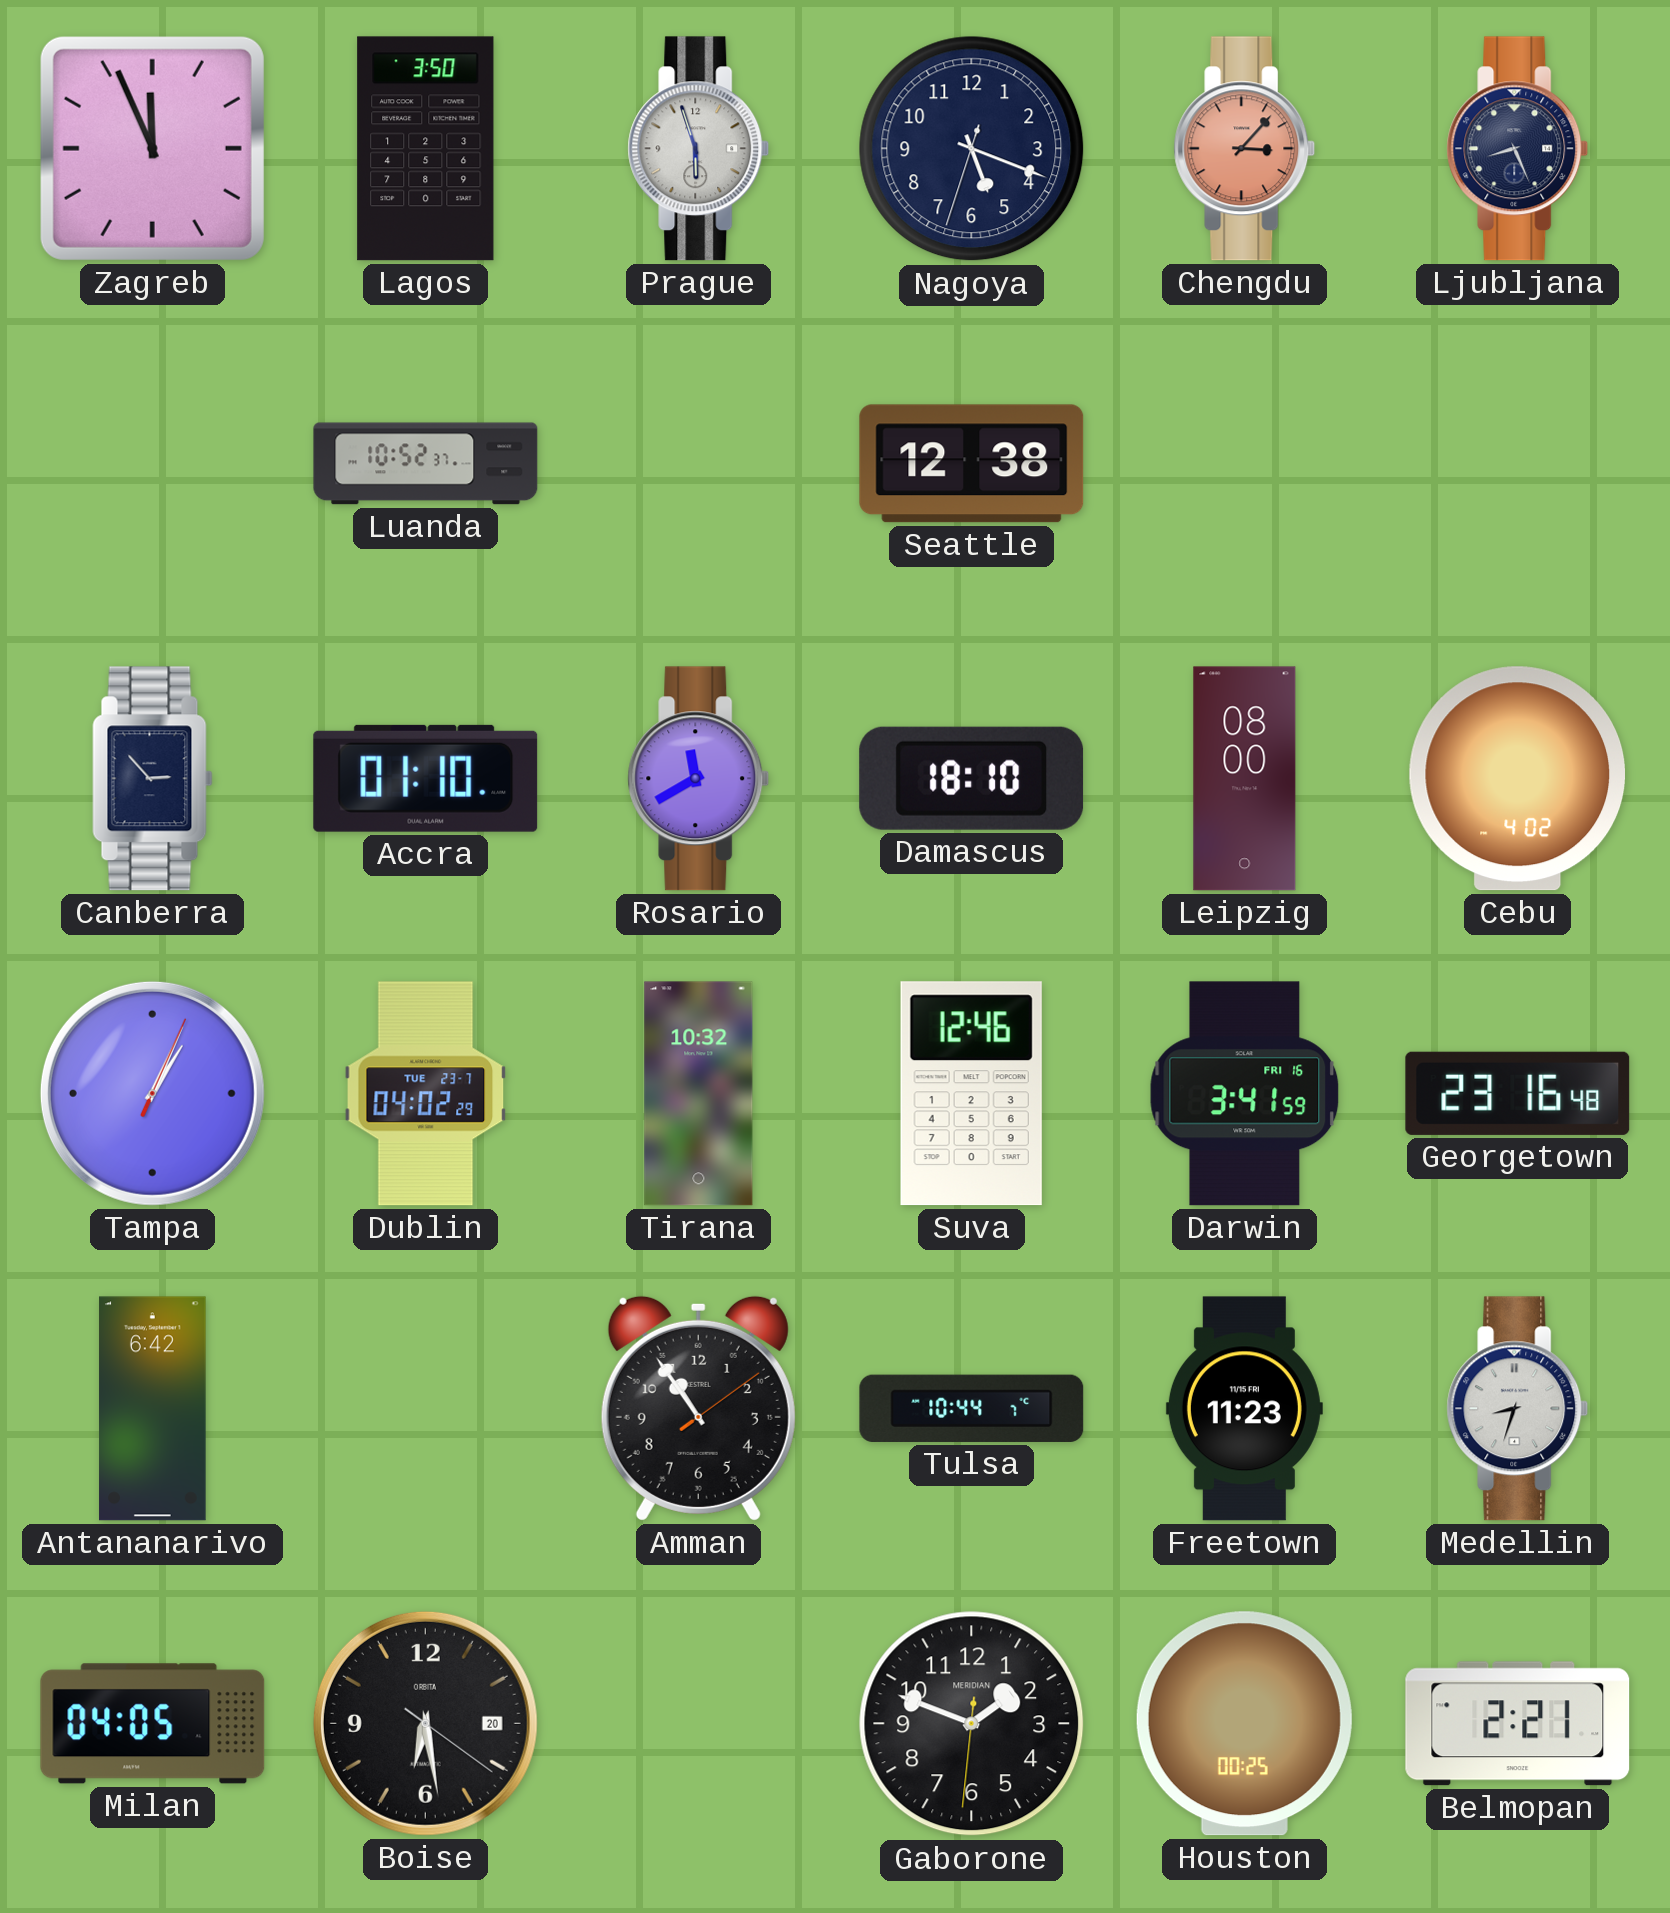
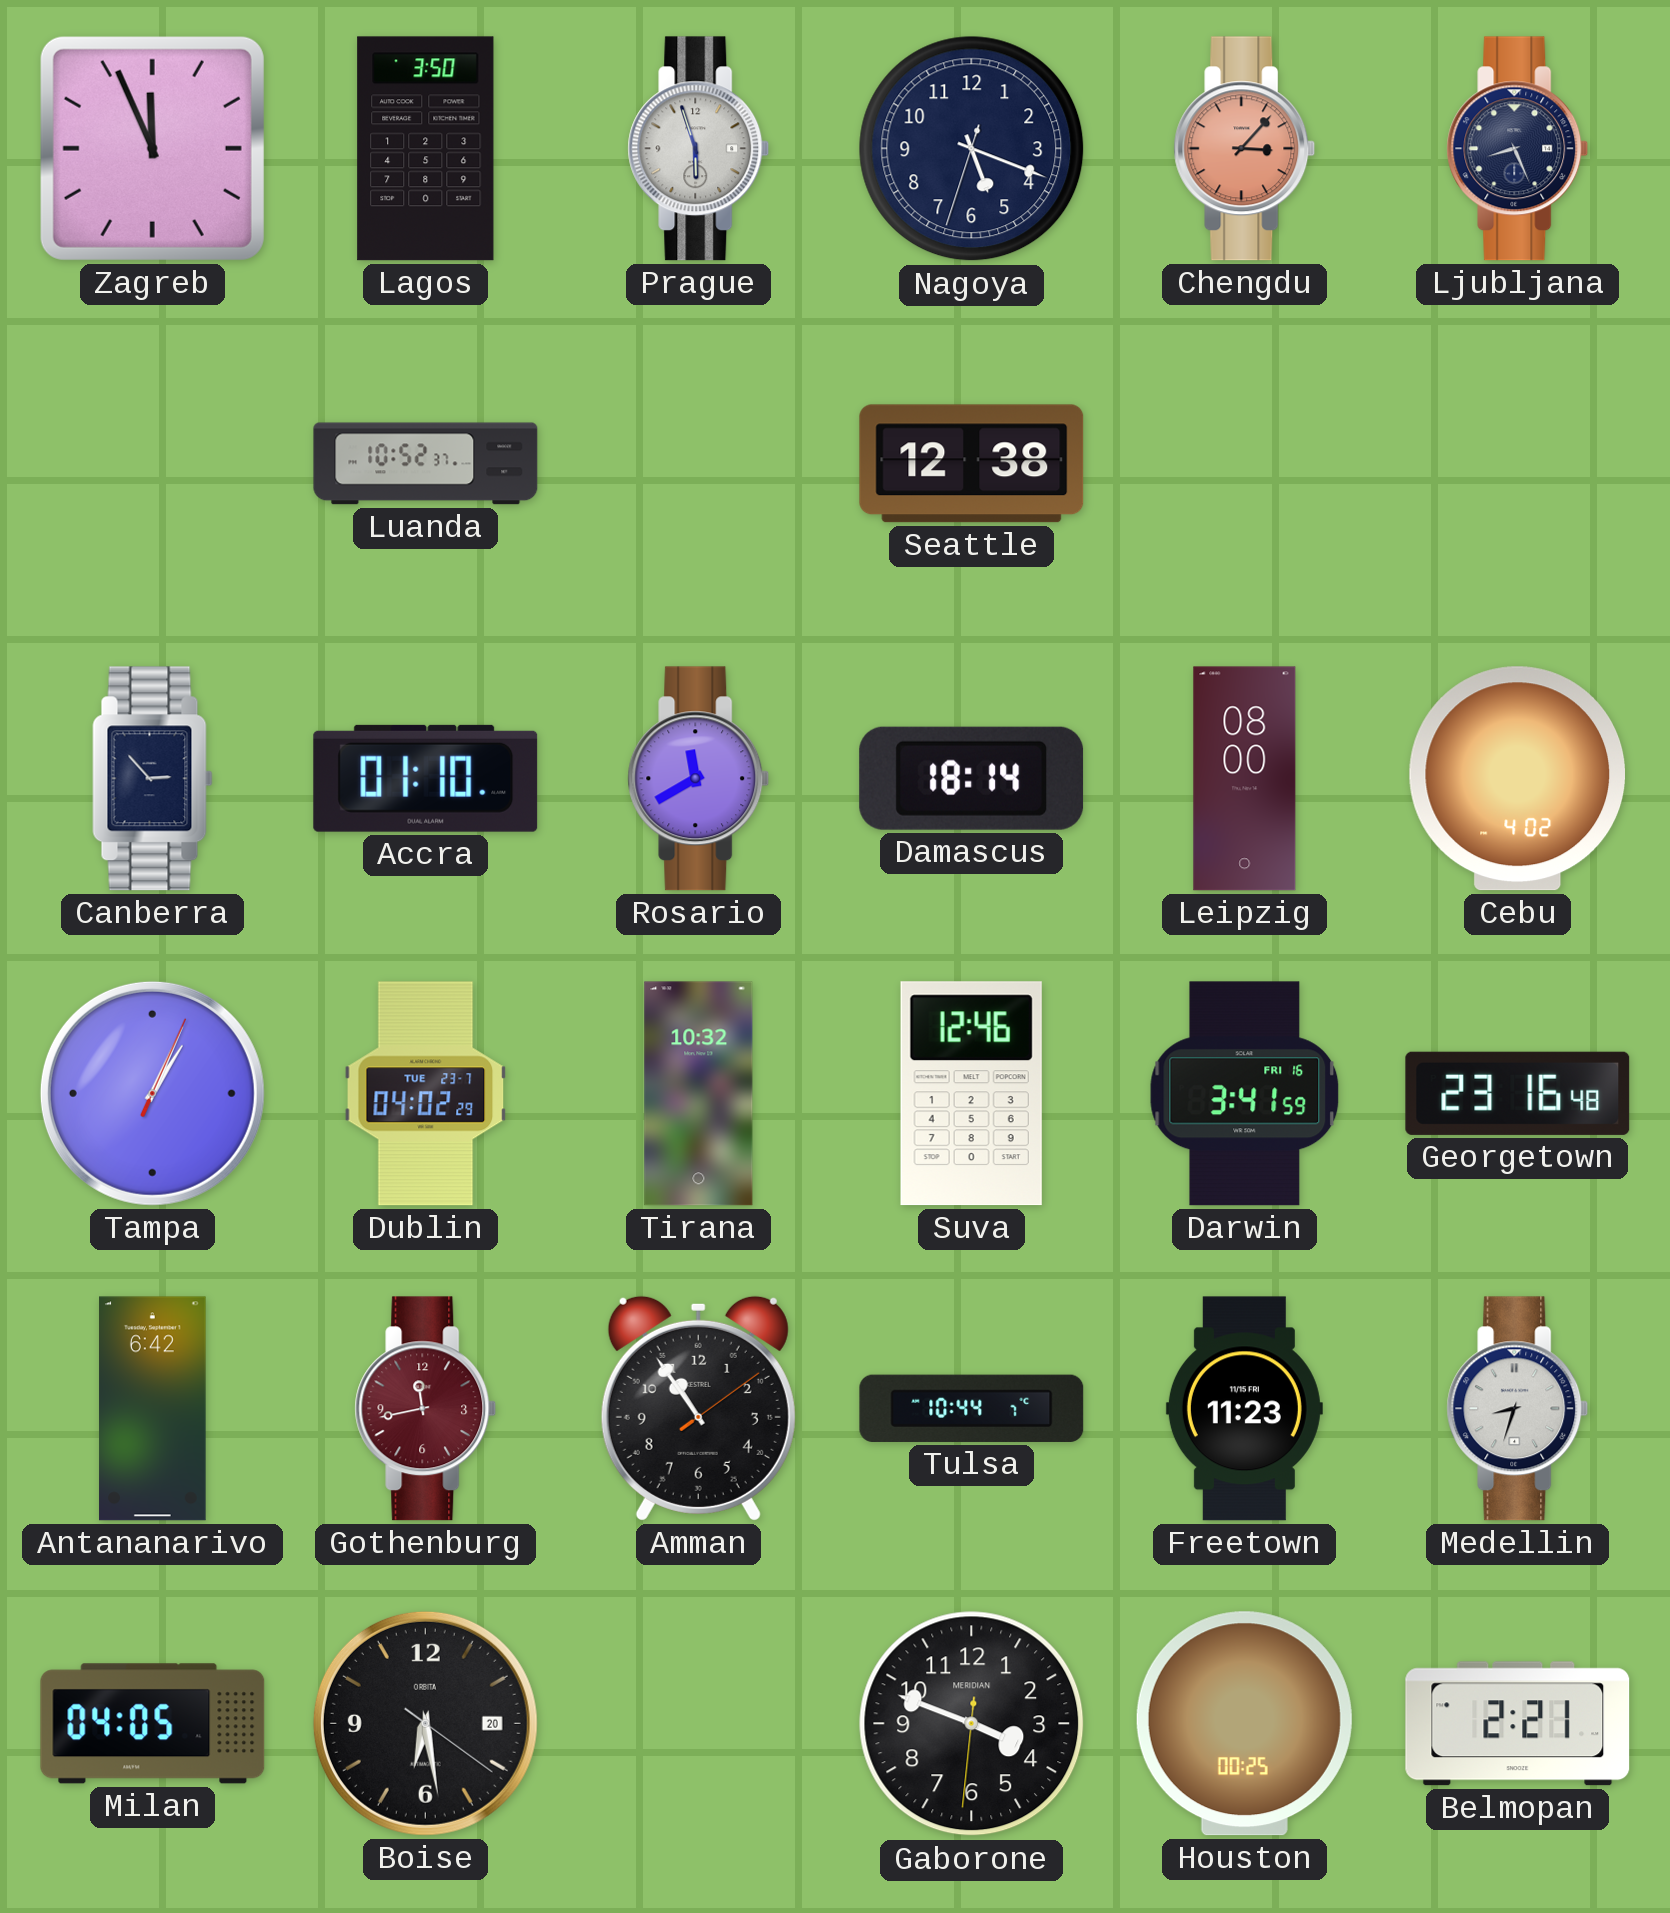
Damascus: 18:10 -> 18:14 (972, 778)
Gothenburg: none -> 11:43 (426, 1409)
Gaborone: 1:48 -> 3:48 (972, 1724)
